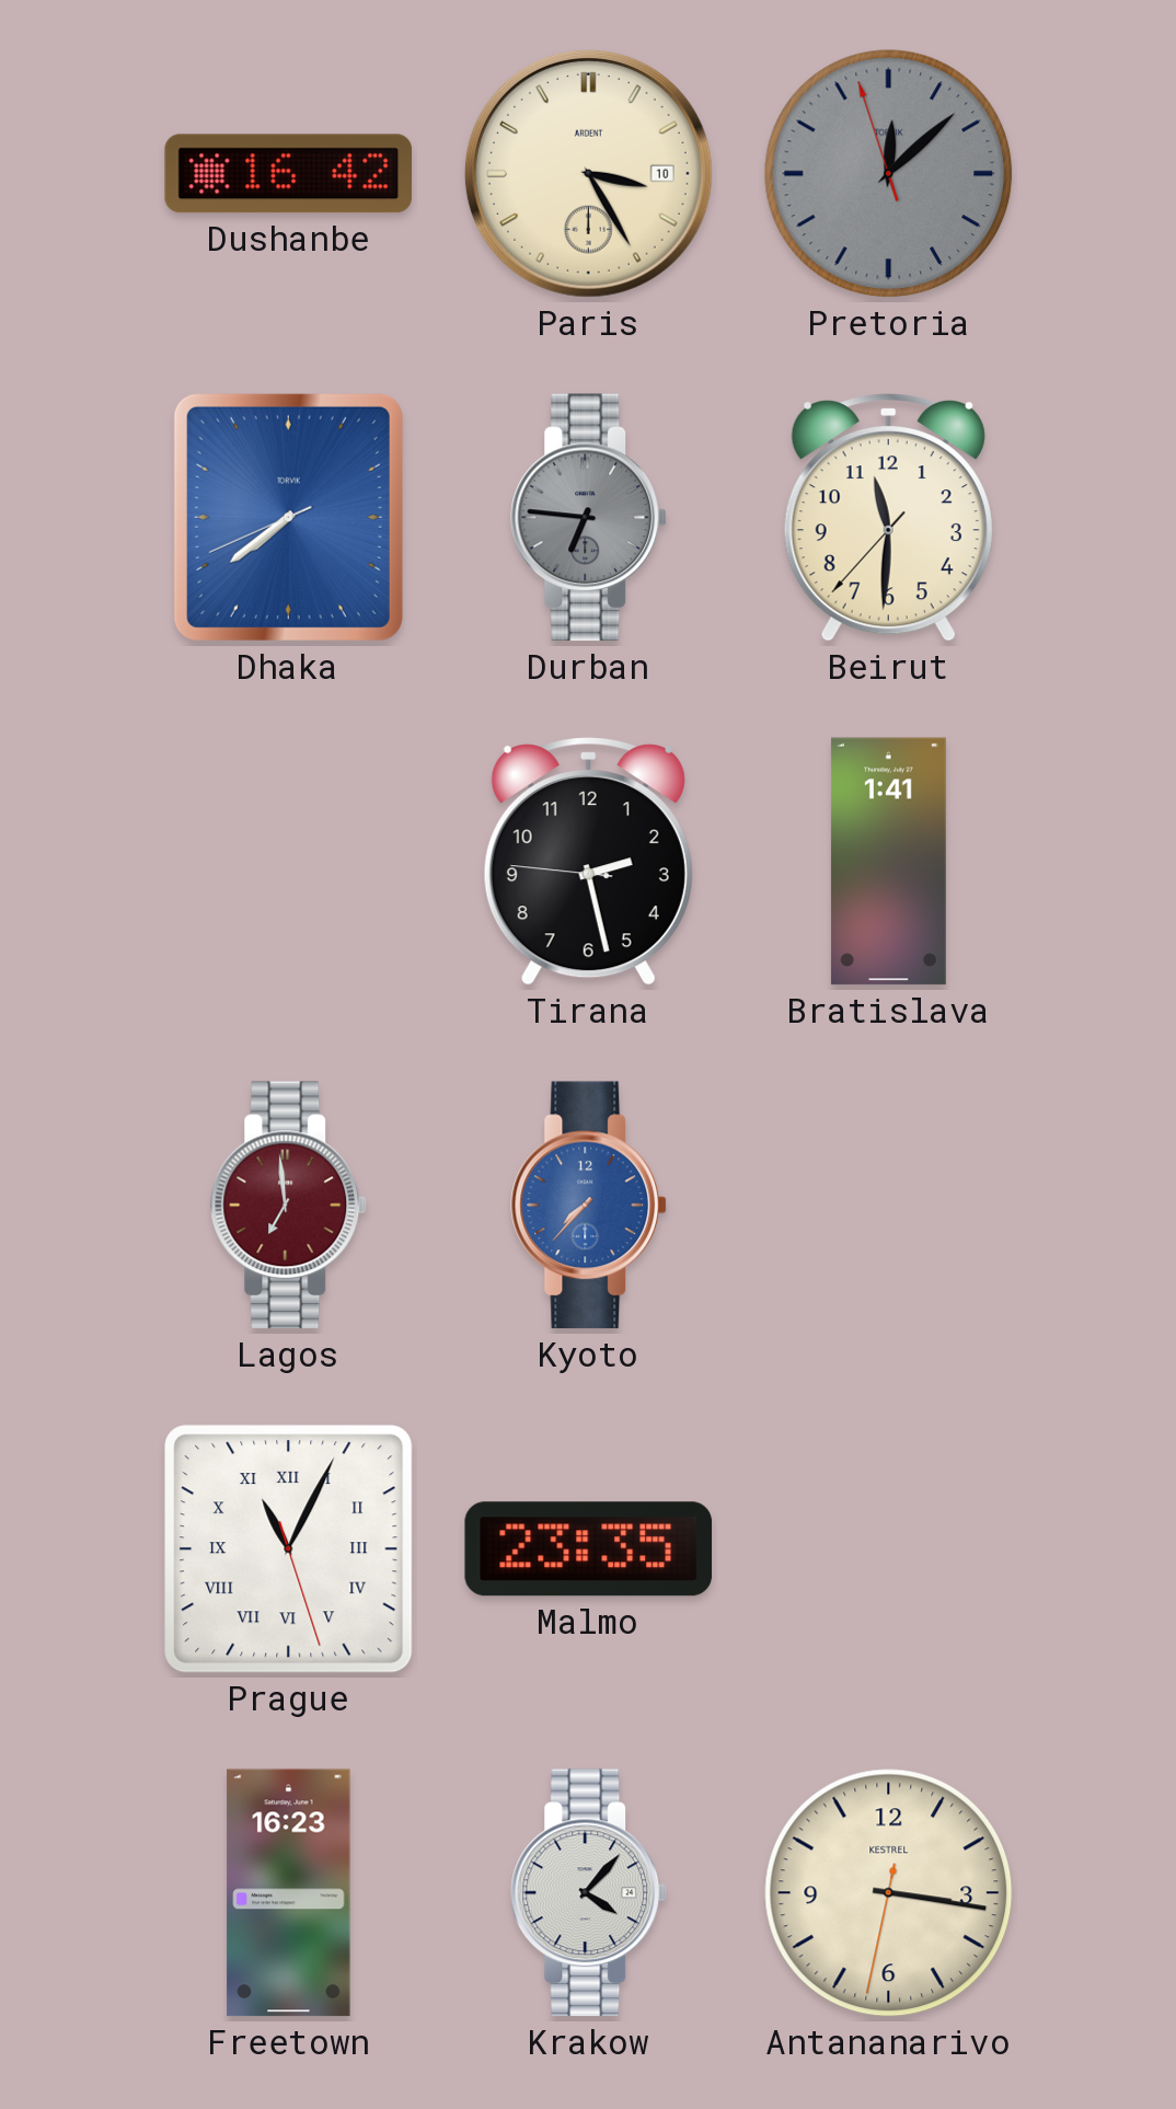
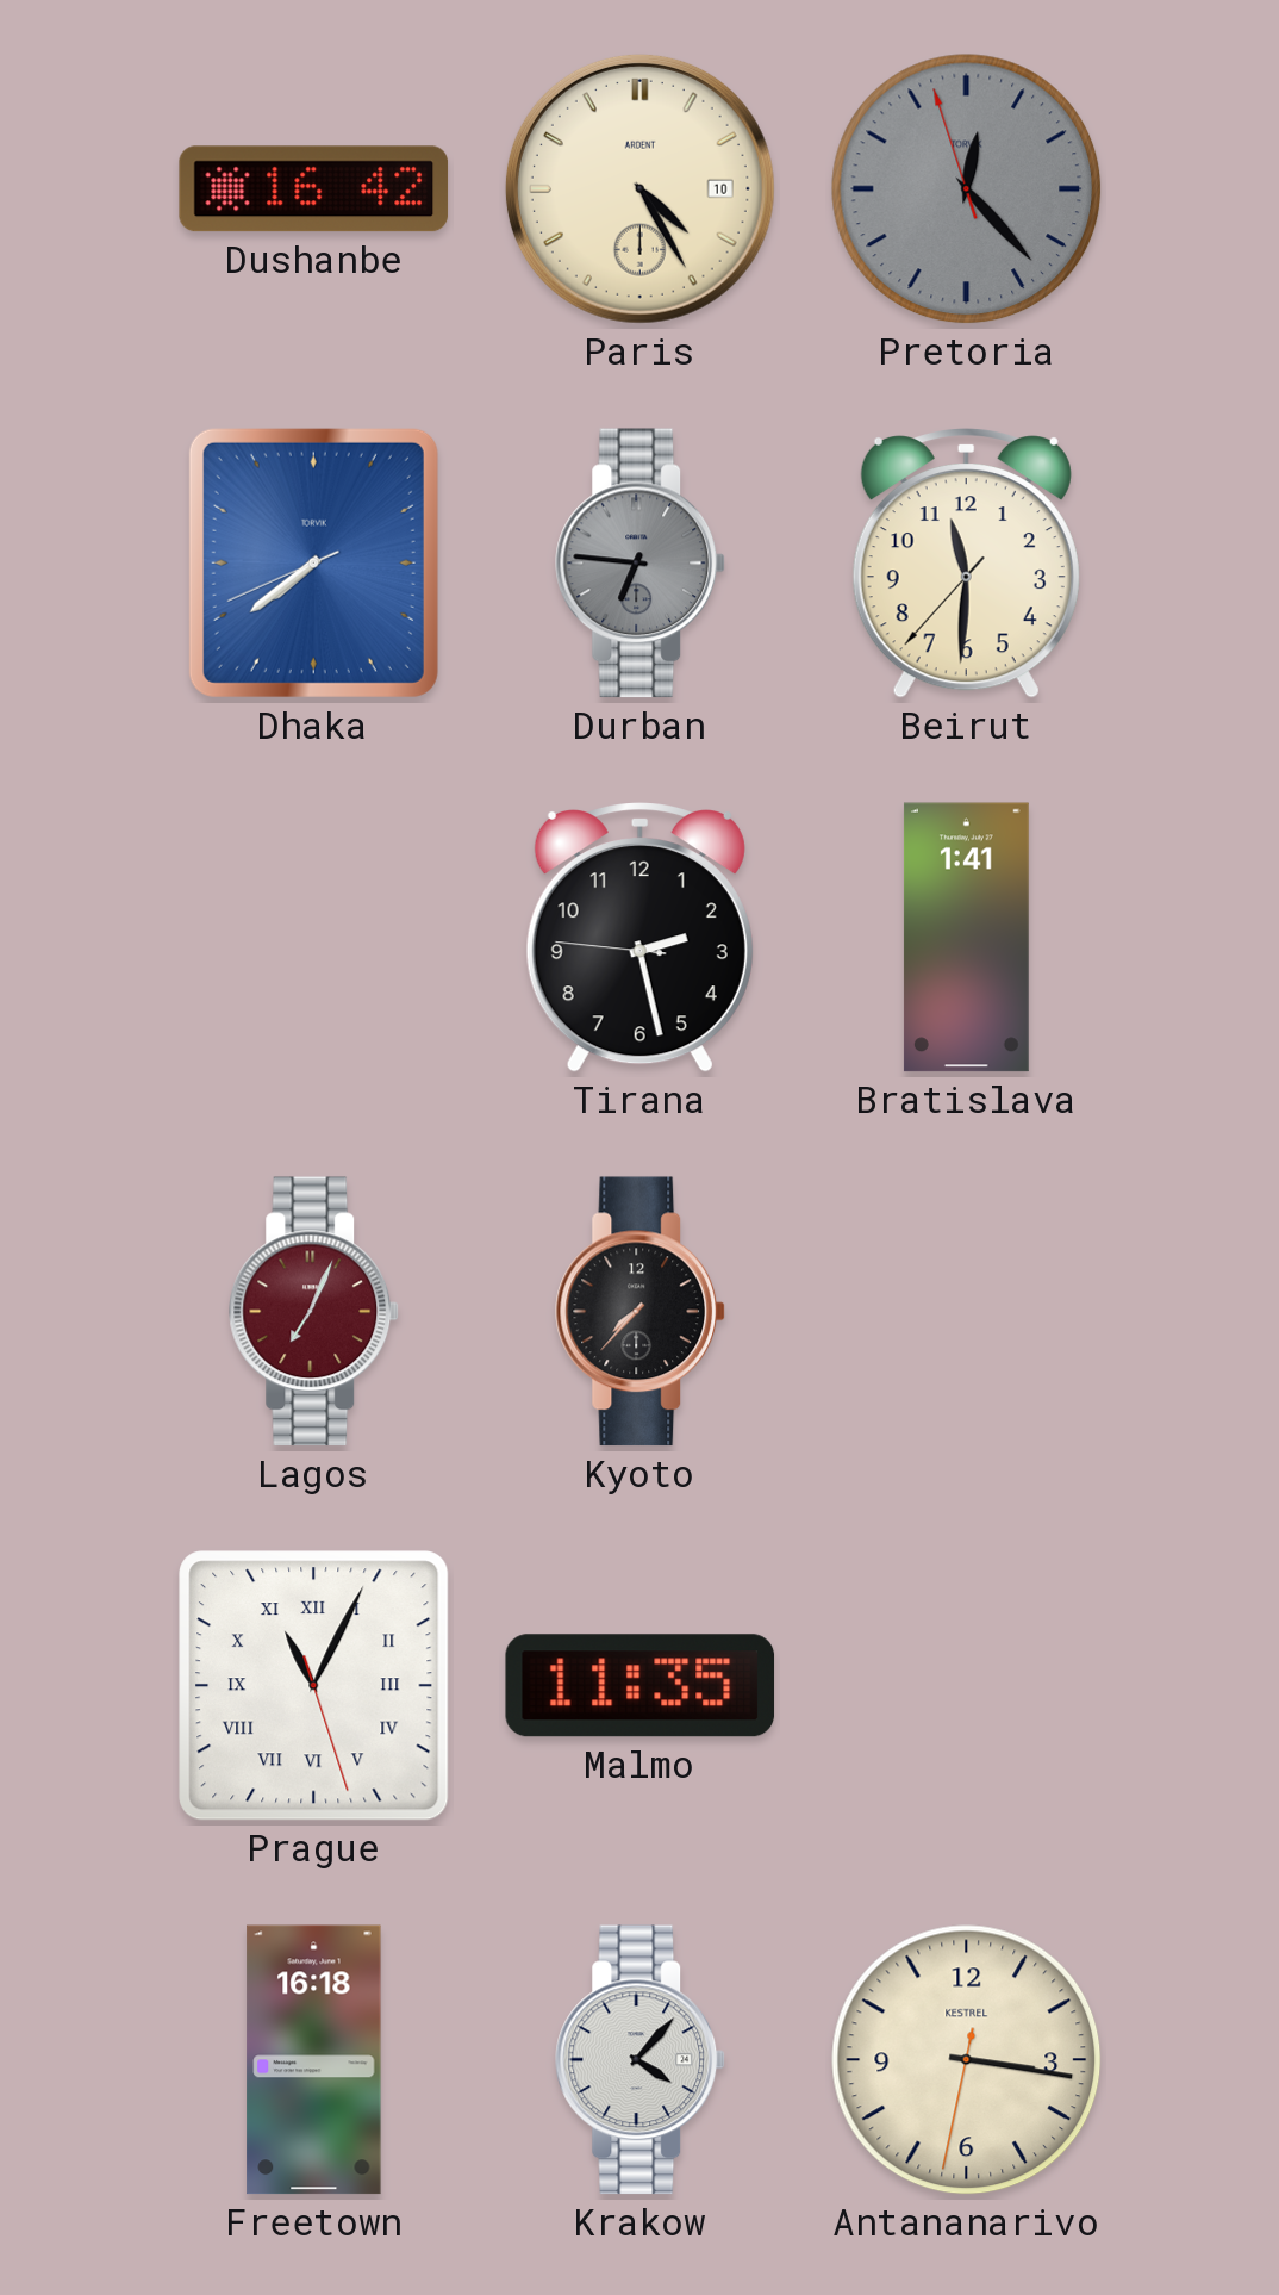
Paris: 3:25 -> 4:25 (639, 188)
Pretoria: 12:07 -> 12:22 (967, 189)
Lagos: 6:59 -> 7:04 (314, 1312)
Kyoto dial: blue -> black (641, 1312)
Malmo: 23:35 -> 11:35 (641, 1686)
Freetown: 16:23 -> 16:18 (314, 2060)
